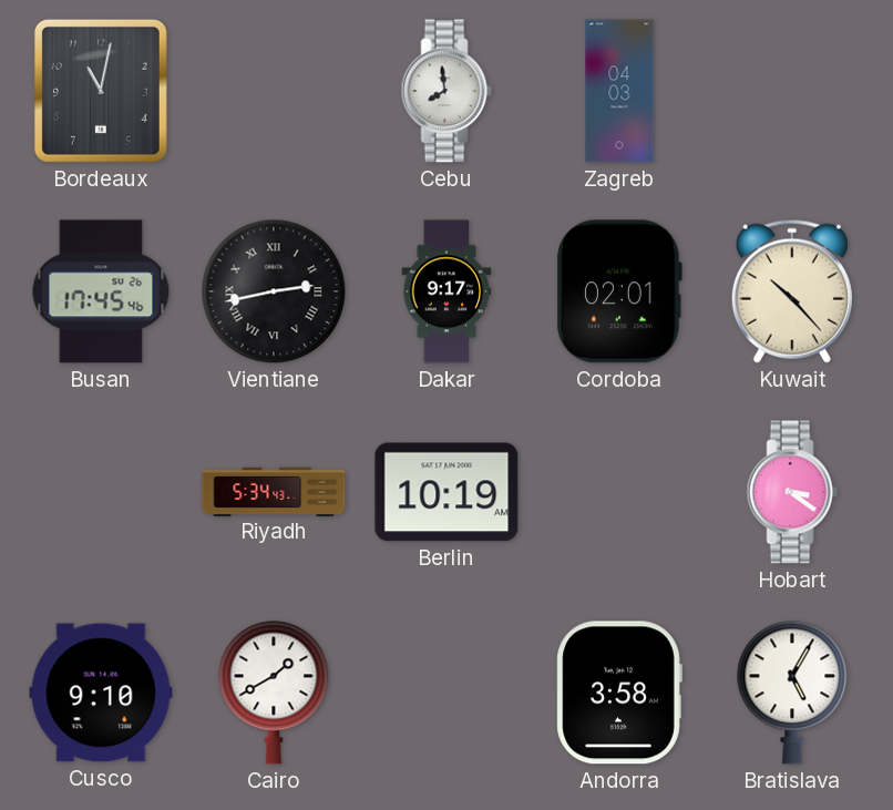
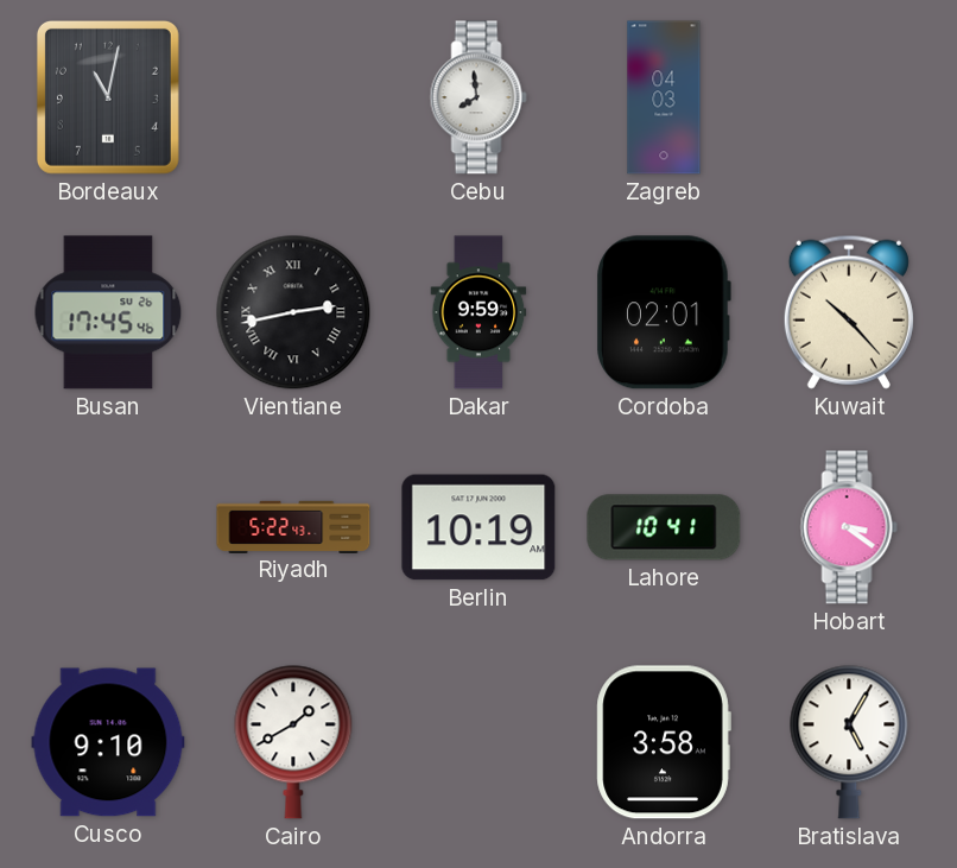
Dakar: 9:17 -> 9:59 (478, 312)
Riyadh: 5:34 -> 5:22 (293, 526)
Lahore: none -> 10:41 (664, 527)
